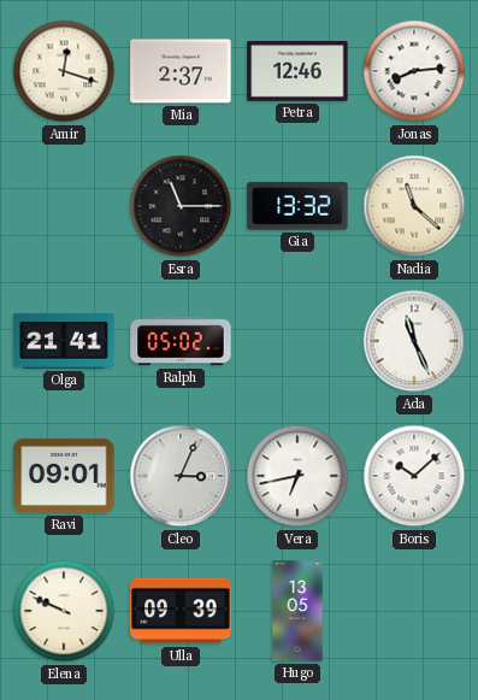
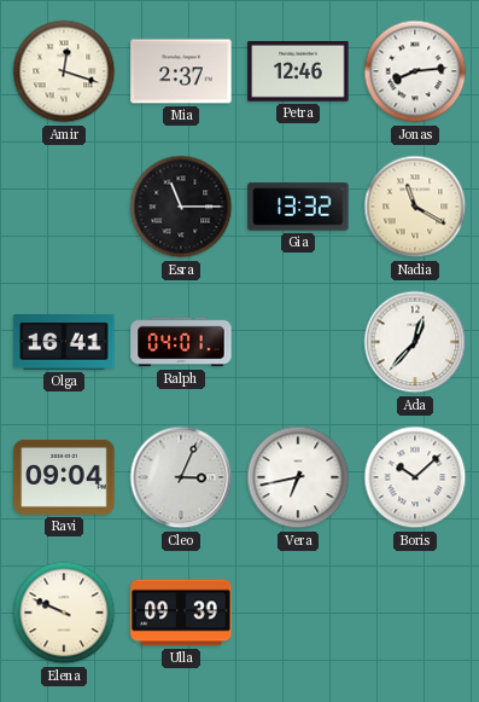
Nadia: 11:22 -> 11:20 (415, 207)
Olga: 21:41 -> 16:41 (64, 342)
Ralph: 05:02 -> 04:01 (181, 342)
Ada: 11:26 -> 12:37 (415, 342)
Ravi: 09:01 -> 09:04 (64, 477)
Hugo: 13:05 -> none (297, 611)
